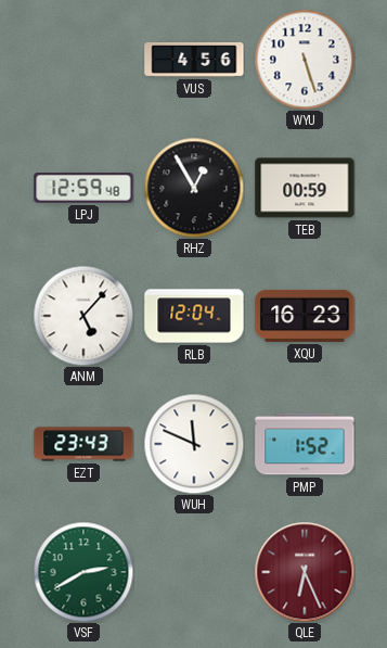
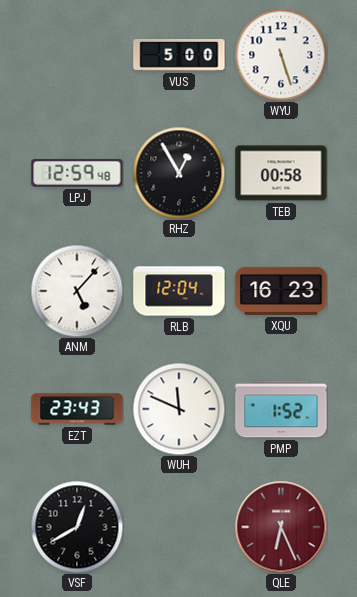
VUS: 4:56 -> 5:00 (179, 56)
TEB: 00:59 -> 00:58 (281, 173)
VSF: 2:40 -> 12:40 (77, 527)
VSF dial: green -> black (77, 527)
